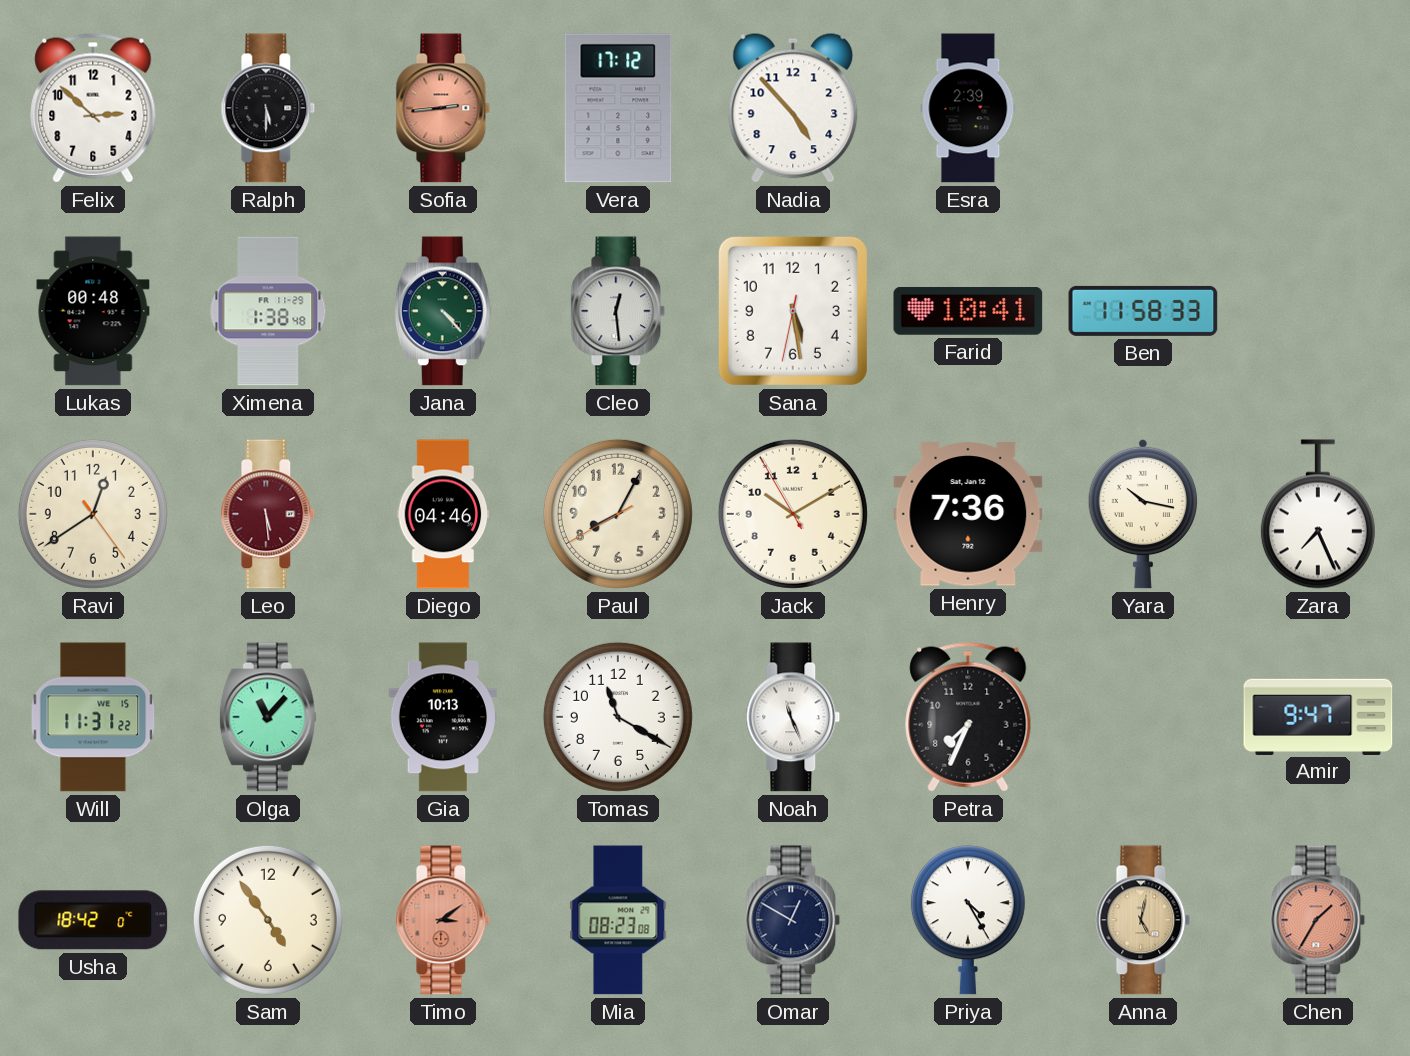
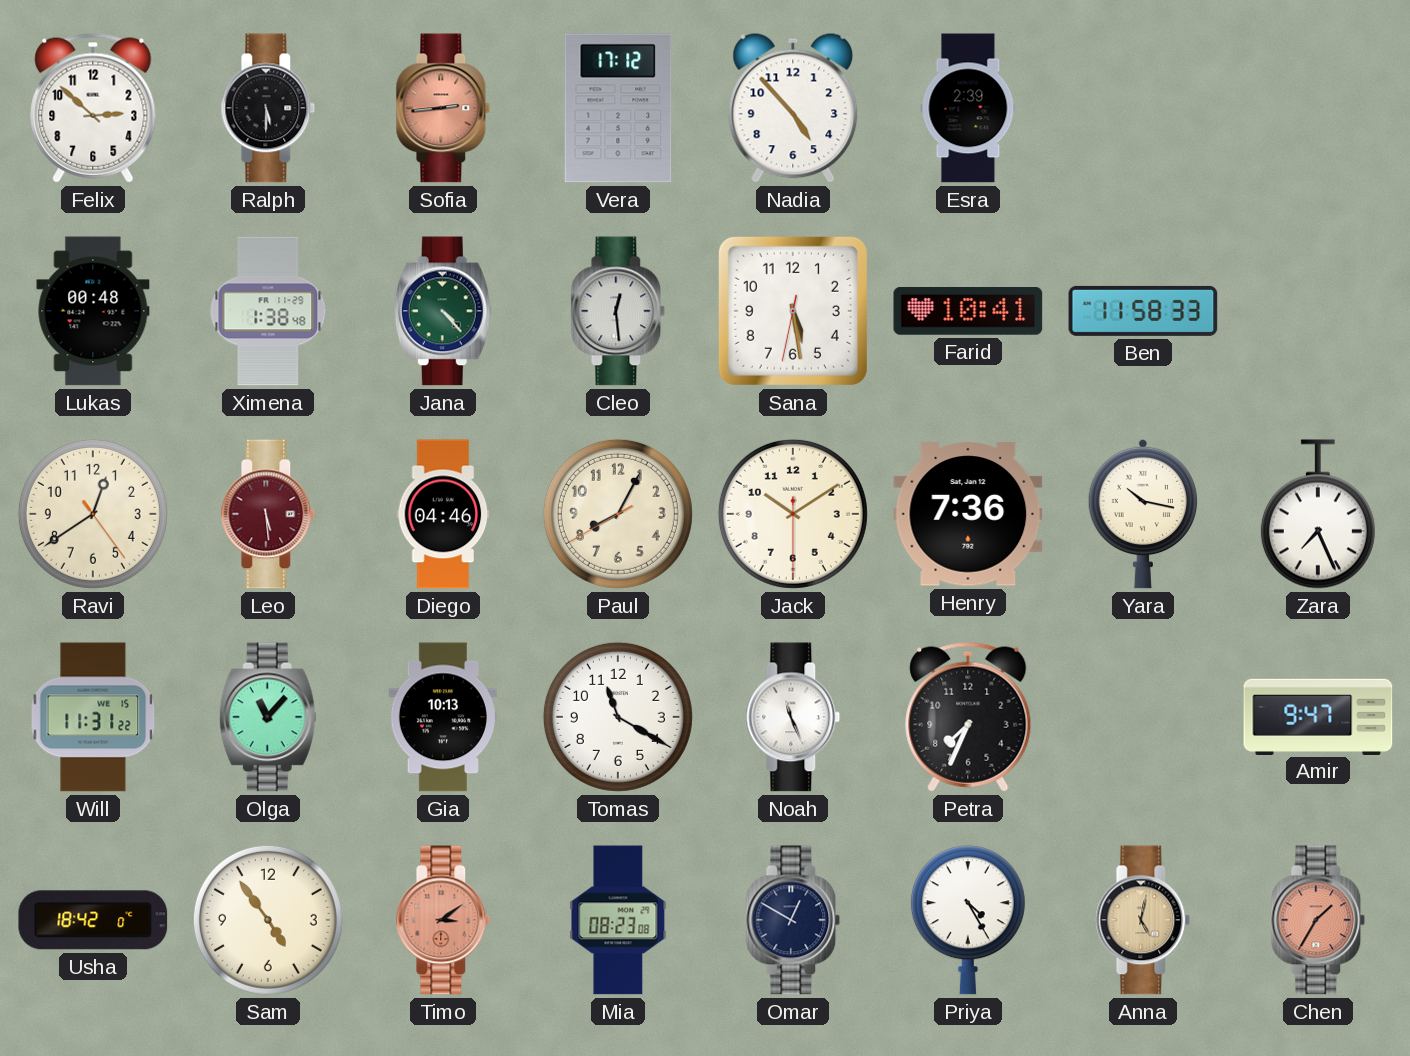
Jack: 10:09:55 -> 10:09:30 (793, 514)
